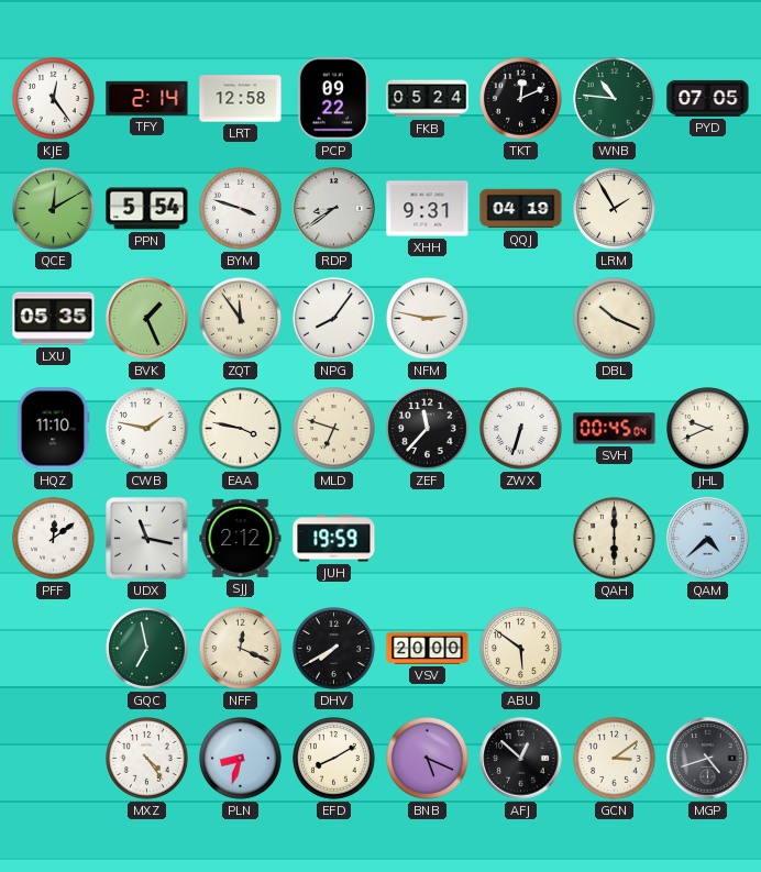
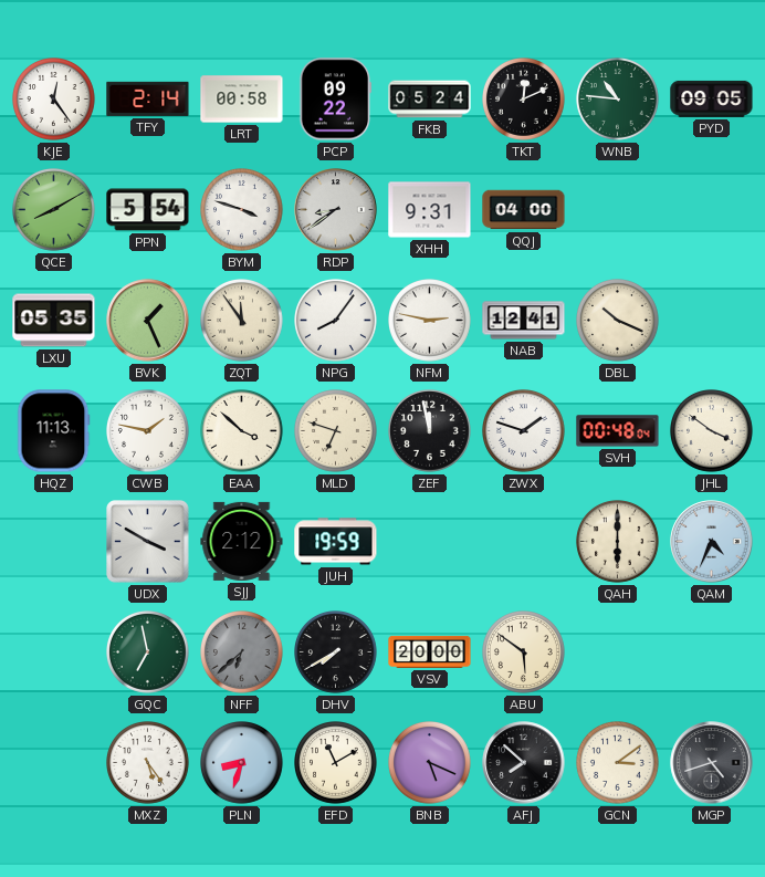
LRT: 12:58 -> 00:58 (242, 100)
PYD: 07:05 -> 09:05 (712, 98)
QCE: 12:10 -> 8:10 (54, 210)
QQJ: 04:19 -> 04:00 (524, 210)
LRM: 1:55 -> none (615, 209)
NAB: none -> 12:41 (524, 321)
HQZ: 11:10 -> 11:13 (53, 431)
EAA: 3:47 -> 3:52 (242, 431)
ZEF: 11:37 -> 11:58 (430, 431)
ZWX: 6:33 -> 1:48 (524, 431)
SVH: 00:45 -> 00:48 (618, 431)
JHL: 9:41 -> 3:51 (712, 431)
PFF: 12:09 -> none (54, 539)
UDX: 11:17 -> 3:50 (148, 542)
QAM: 4:38 -> 4:34 (712, 542)
NFF: 12:19 -> 6:38 (242, 652)
NFF dial: cream -> grey (242, 652)
MXZ: 4:24 -> 5:24 (148, 763)
EFD: 8:10 -> 11:10 (336, 763)
AFJ: 12:52 -> 7:52 (524, 763)
